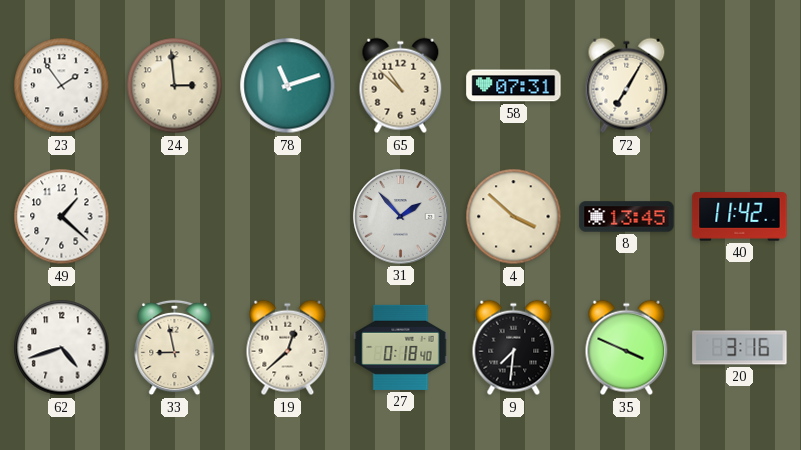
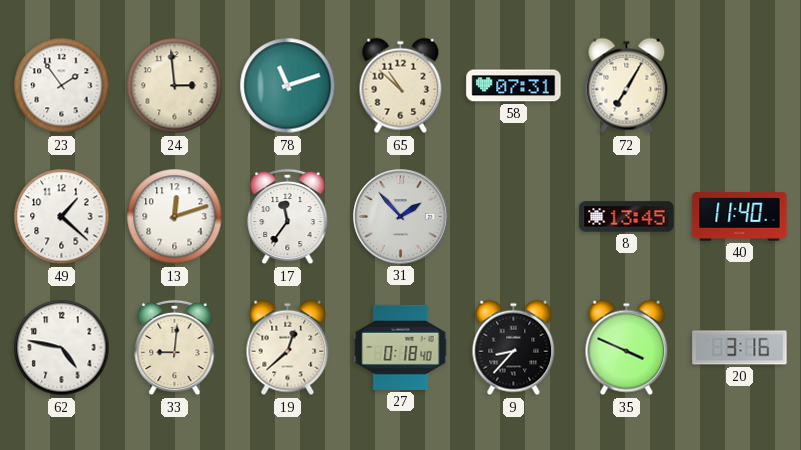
13: none -> 12:12 (175, 217)
17: none -> 11:36 (288, 217)
4: 3:52 -> none (514, 217)
40: 11:42 -> 11:40 (740, 217)
62: 4:42 -> 4:47 (62, 348)
33: 8:58 -> 9:01 (175, 348)
9: 7:31 -> 8:37 (514, 348)
